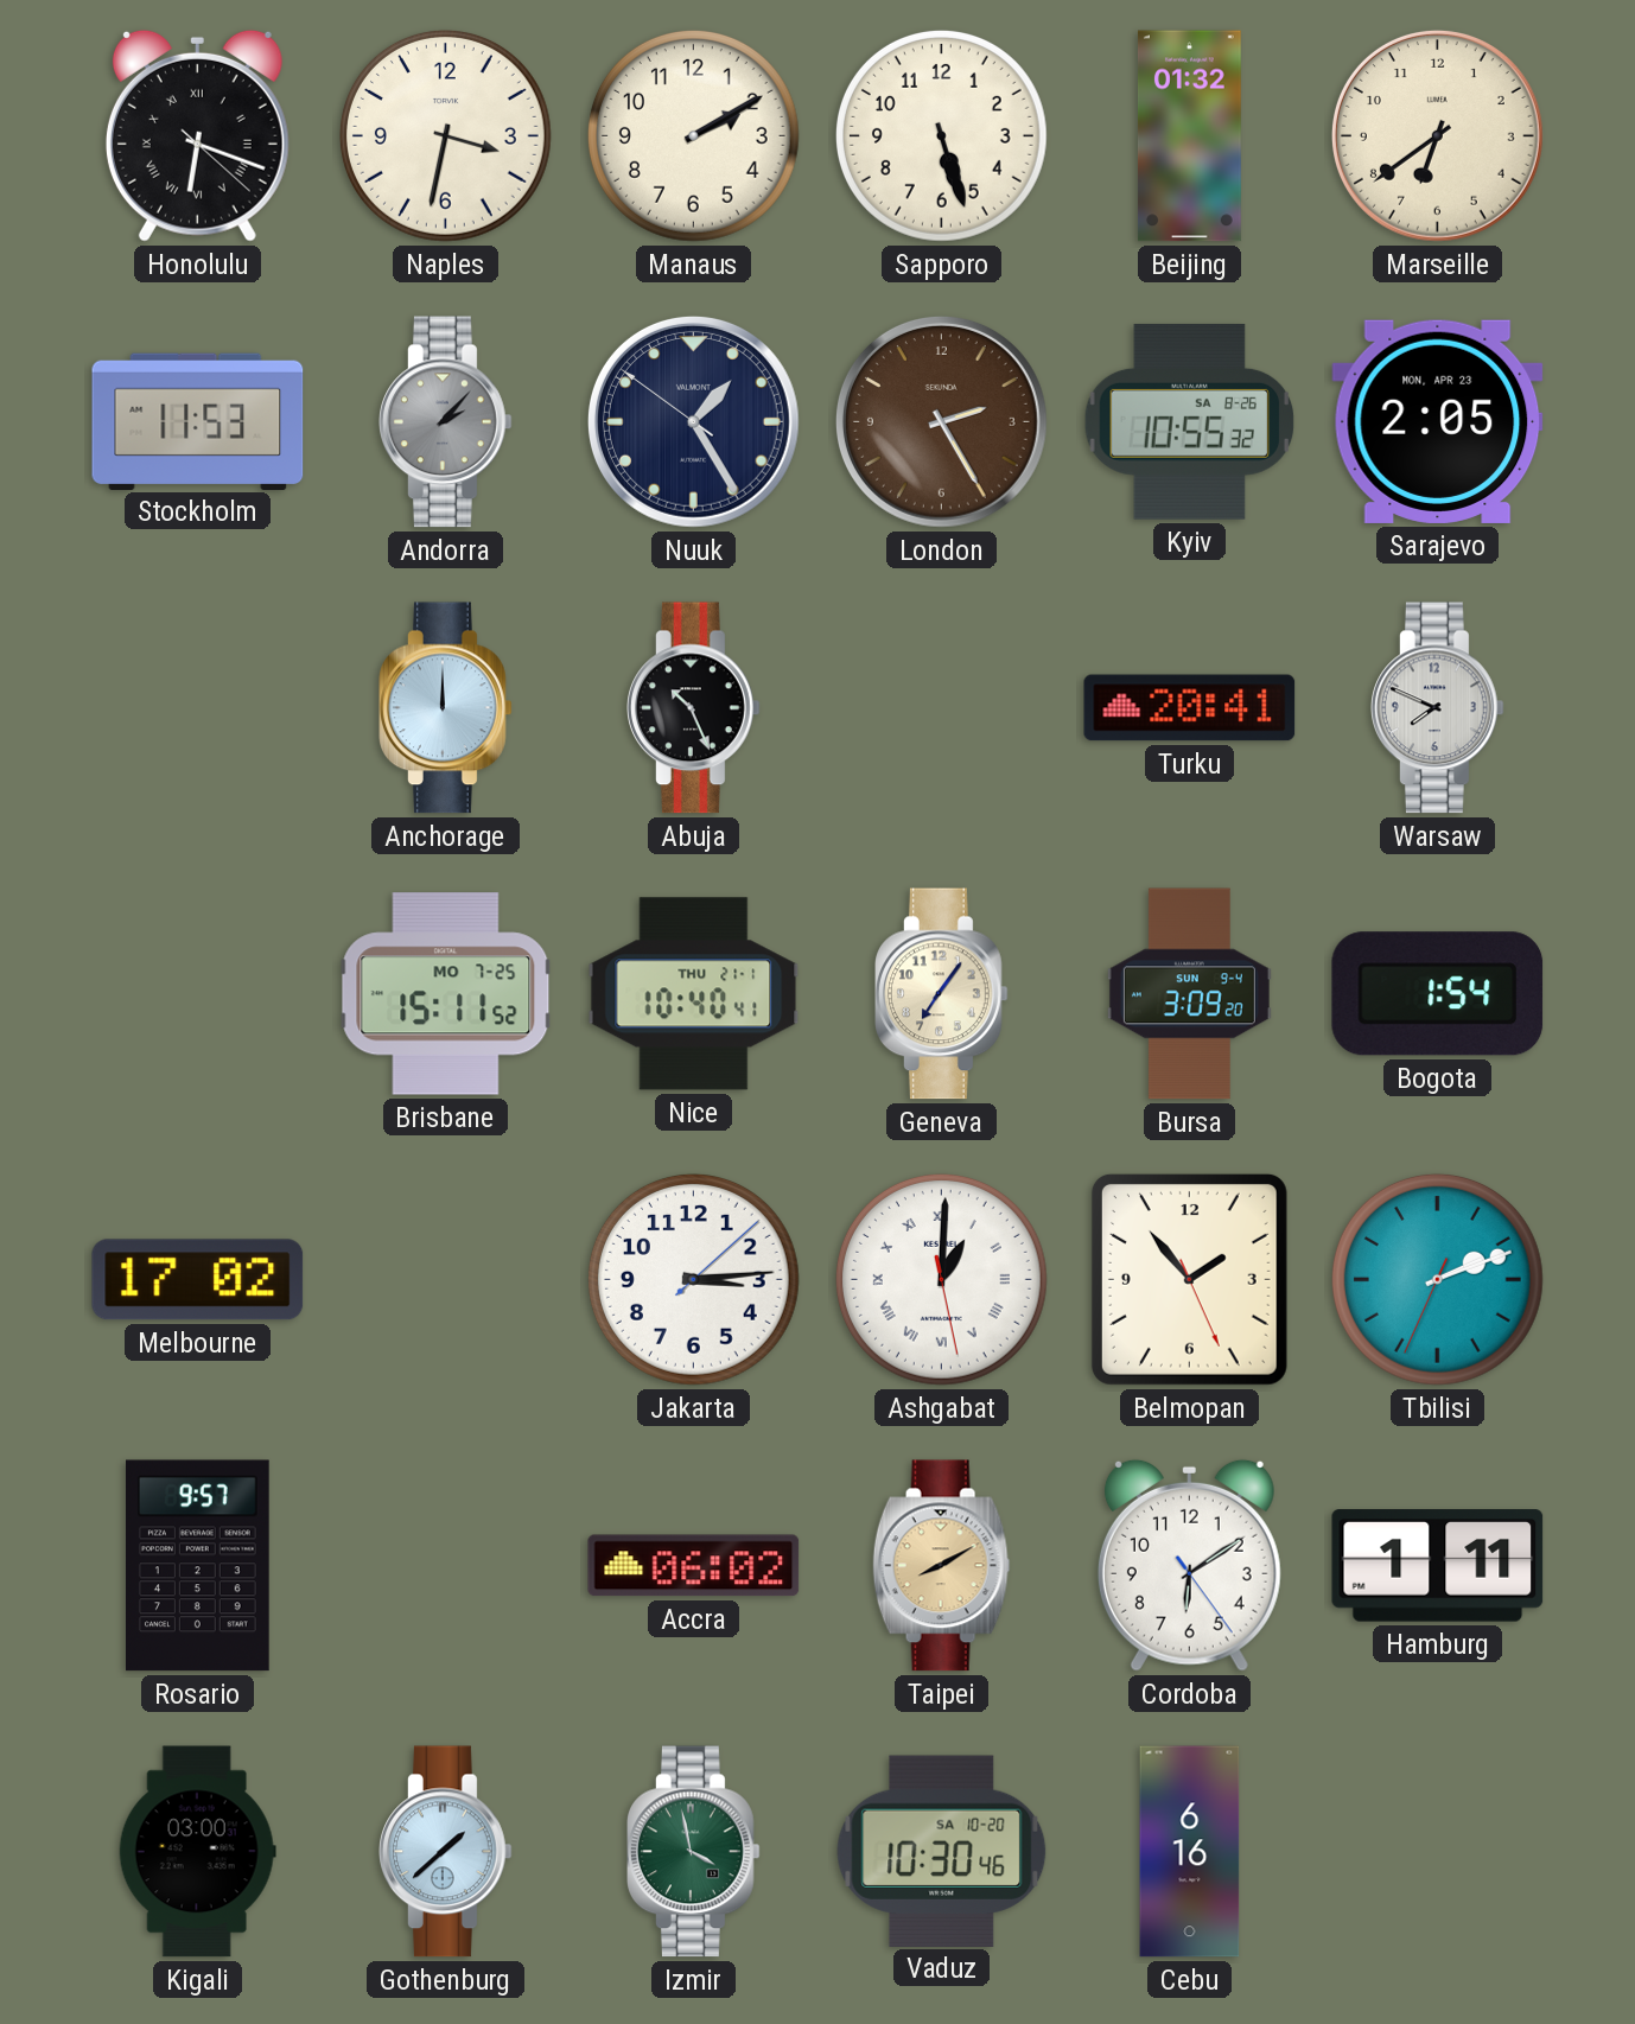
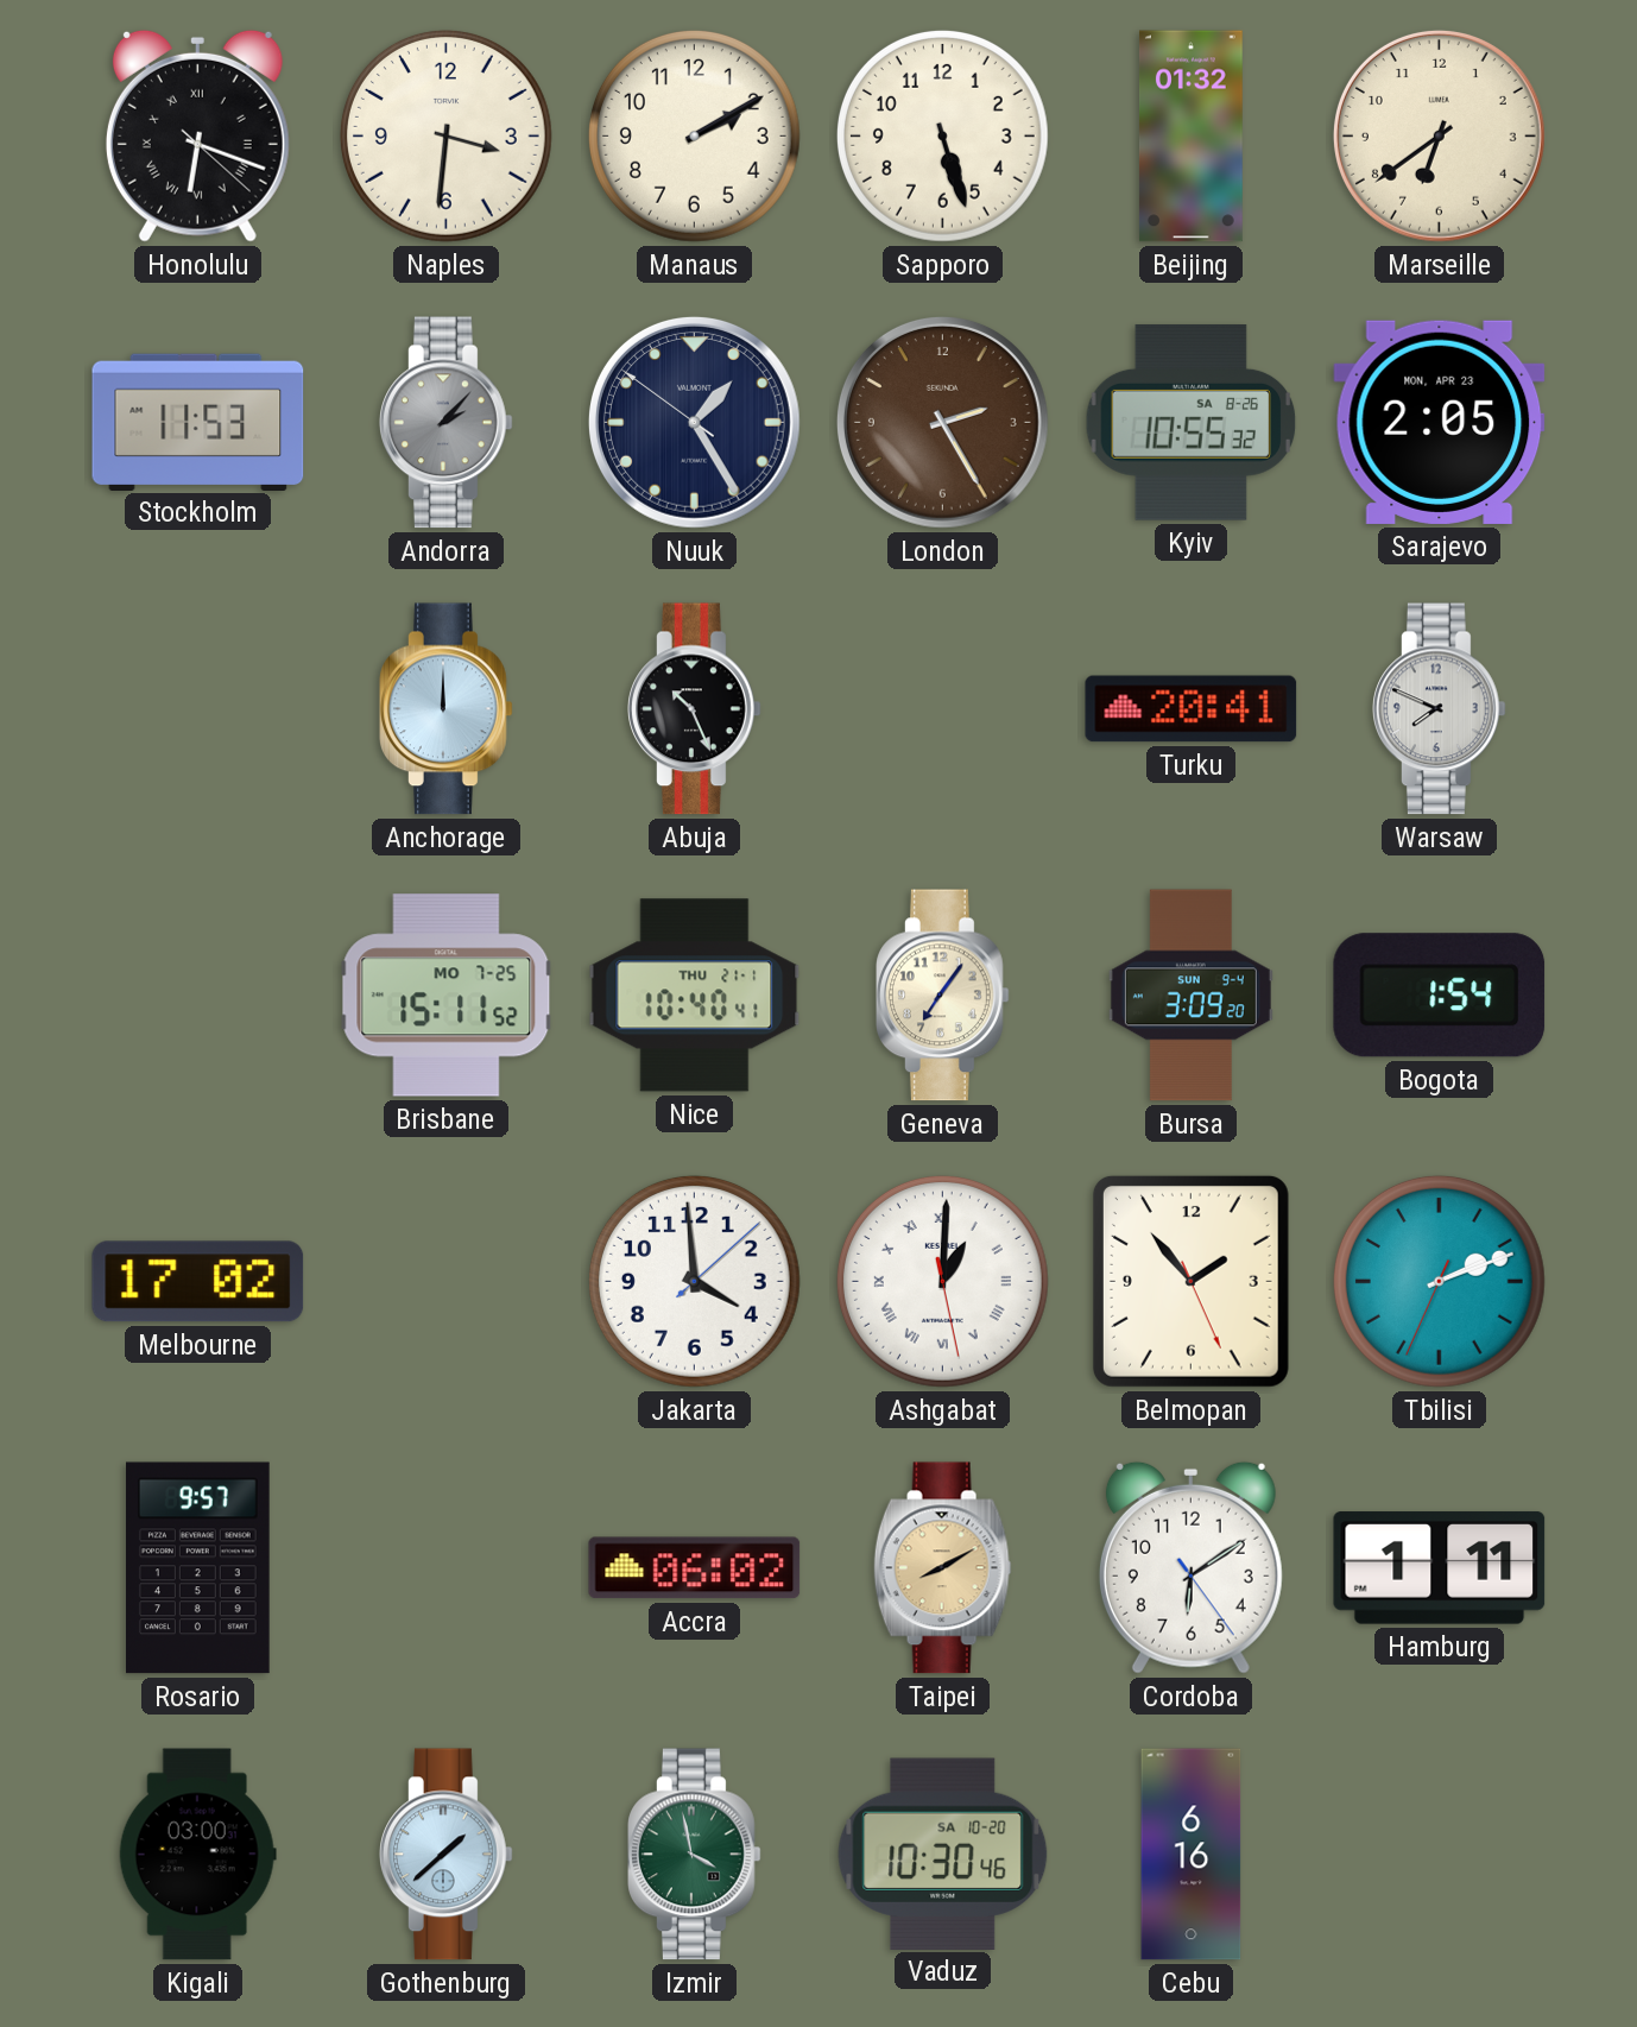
Naples: 3:32 -> 3:31 (445, 135)
Jakarta: 3:14 -> 3:59 (694, 1281)
